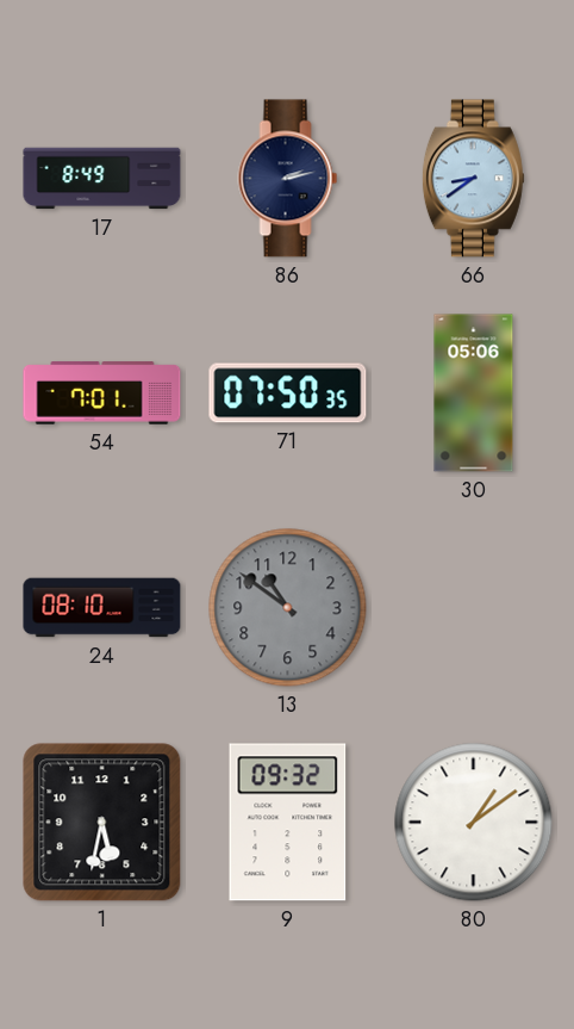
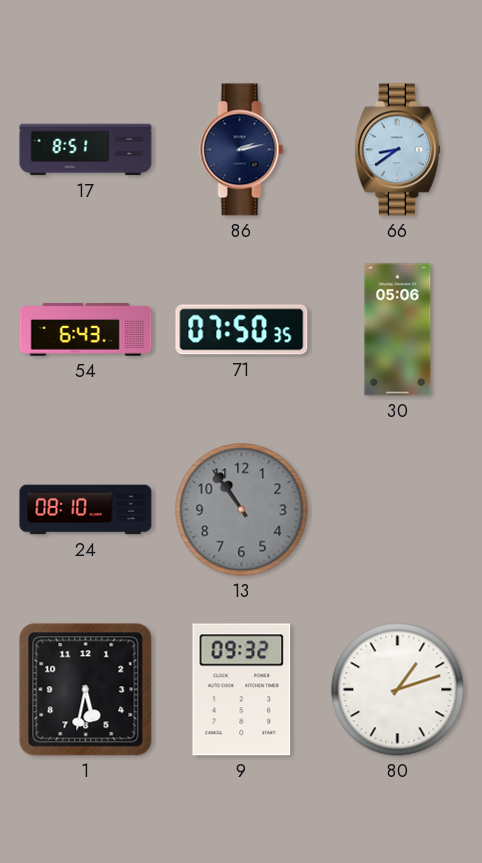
17: 8:49 -> 8:51 (86, 150)
54: 7:01 -> 6:43 (86, 330)
13: 10:51 -> 10:54 (242, 510)
80: 1:09 -> 1:12 (398, 690)
